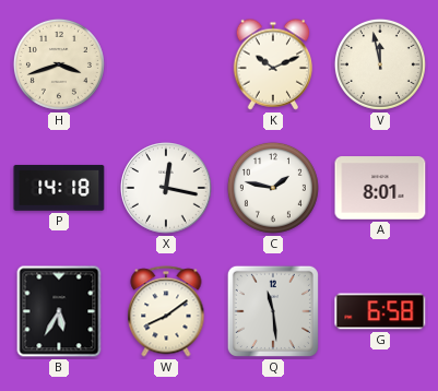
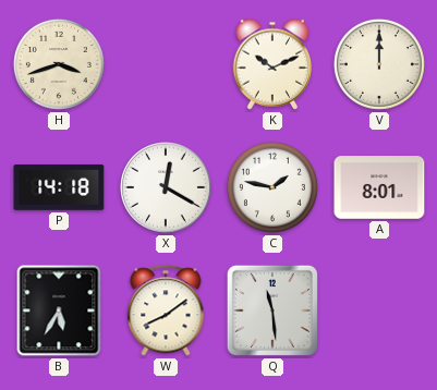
V: 11:58 -> 12:00 (379, 64)
X: 12:17 -> 12:20 (167, 188)
G: 6:58 -> none (380, 311)
